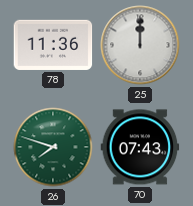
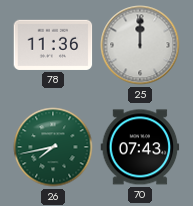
26: 7:48 -> 7:43 (53, 147)
